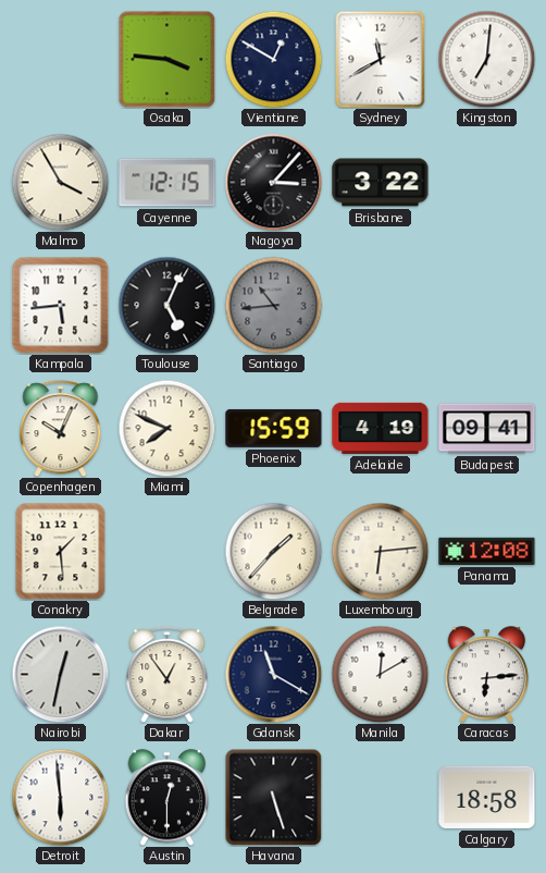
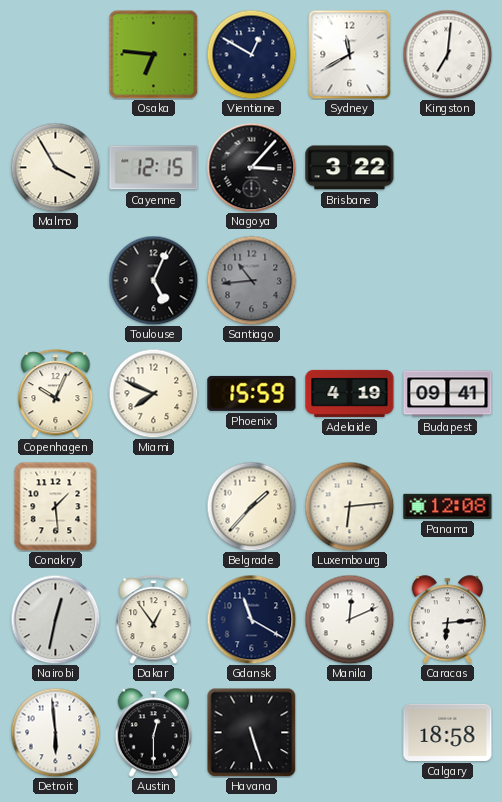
Osaka: 3:46 -> 6:46 (153, 54)
Kampala: 5:44 -> none (60, 305)
Manila: 12:10 -> 12:11 (349, 619)
